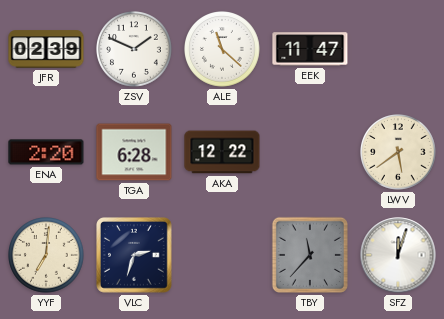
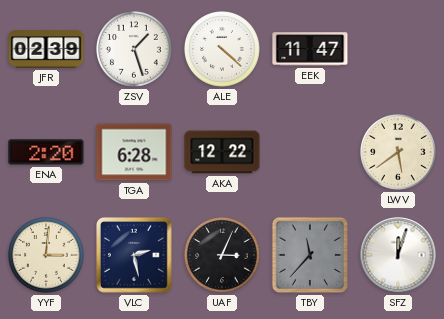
ZSV: 1:49 -> 1:27 (134, 49)
ALE: 11:22 -> 4:22 (222, 49)
YYF: 7:01 -> 3:01 (46, 255)
VLC: 2:33 -> 2:28 (135, 256)
UAF: none -> 3:04 (222, 255)
